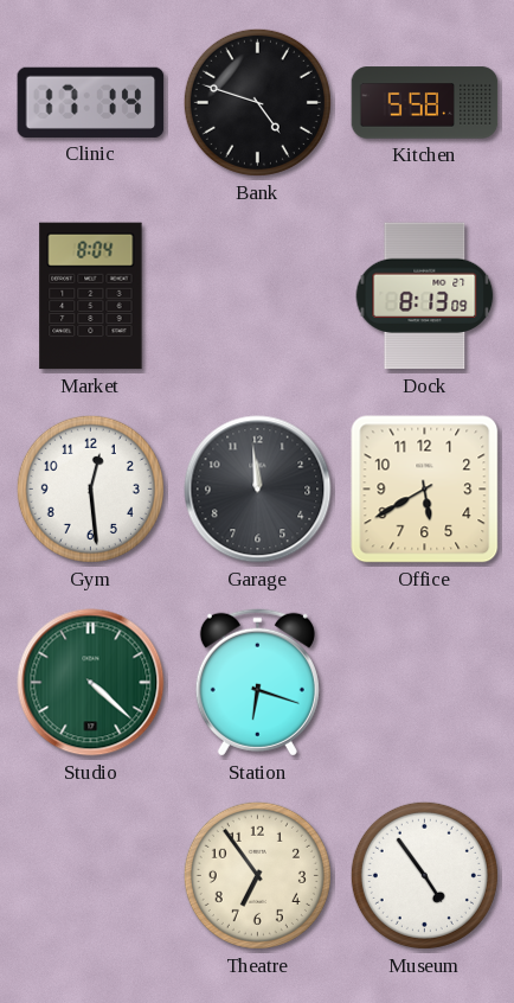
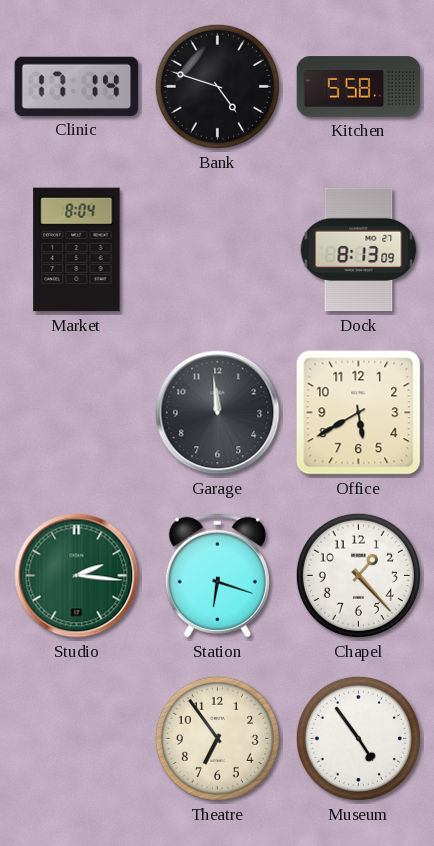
Gym: 12:29 -> none (90, 488)
Studio: 4:22 -> 2:16 (77, 576)
Chapel: none -> 1:23 (358, 575)
